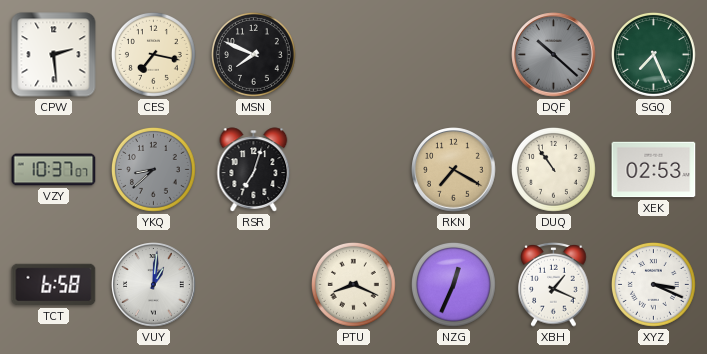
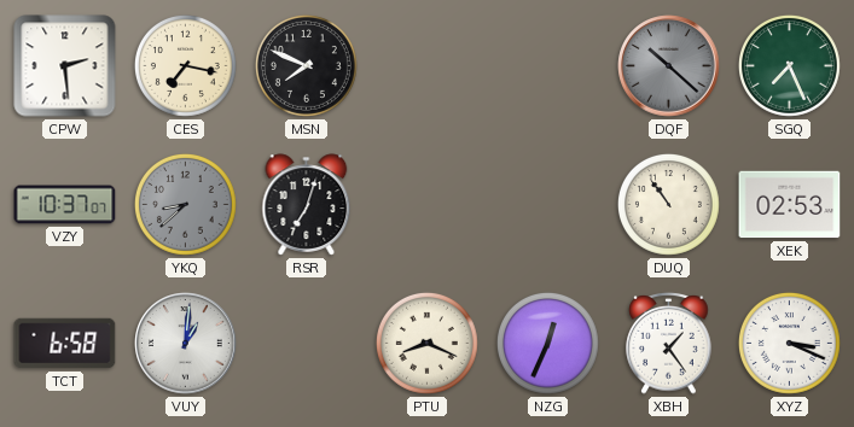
RKN: 7:20 -> none (454, 170)
XBH: 1:19 -> 1:24 (669, 343)
